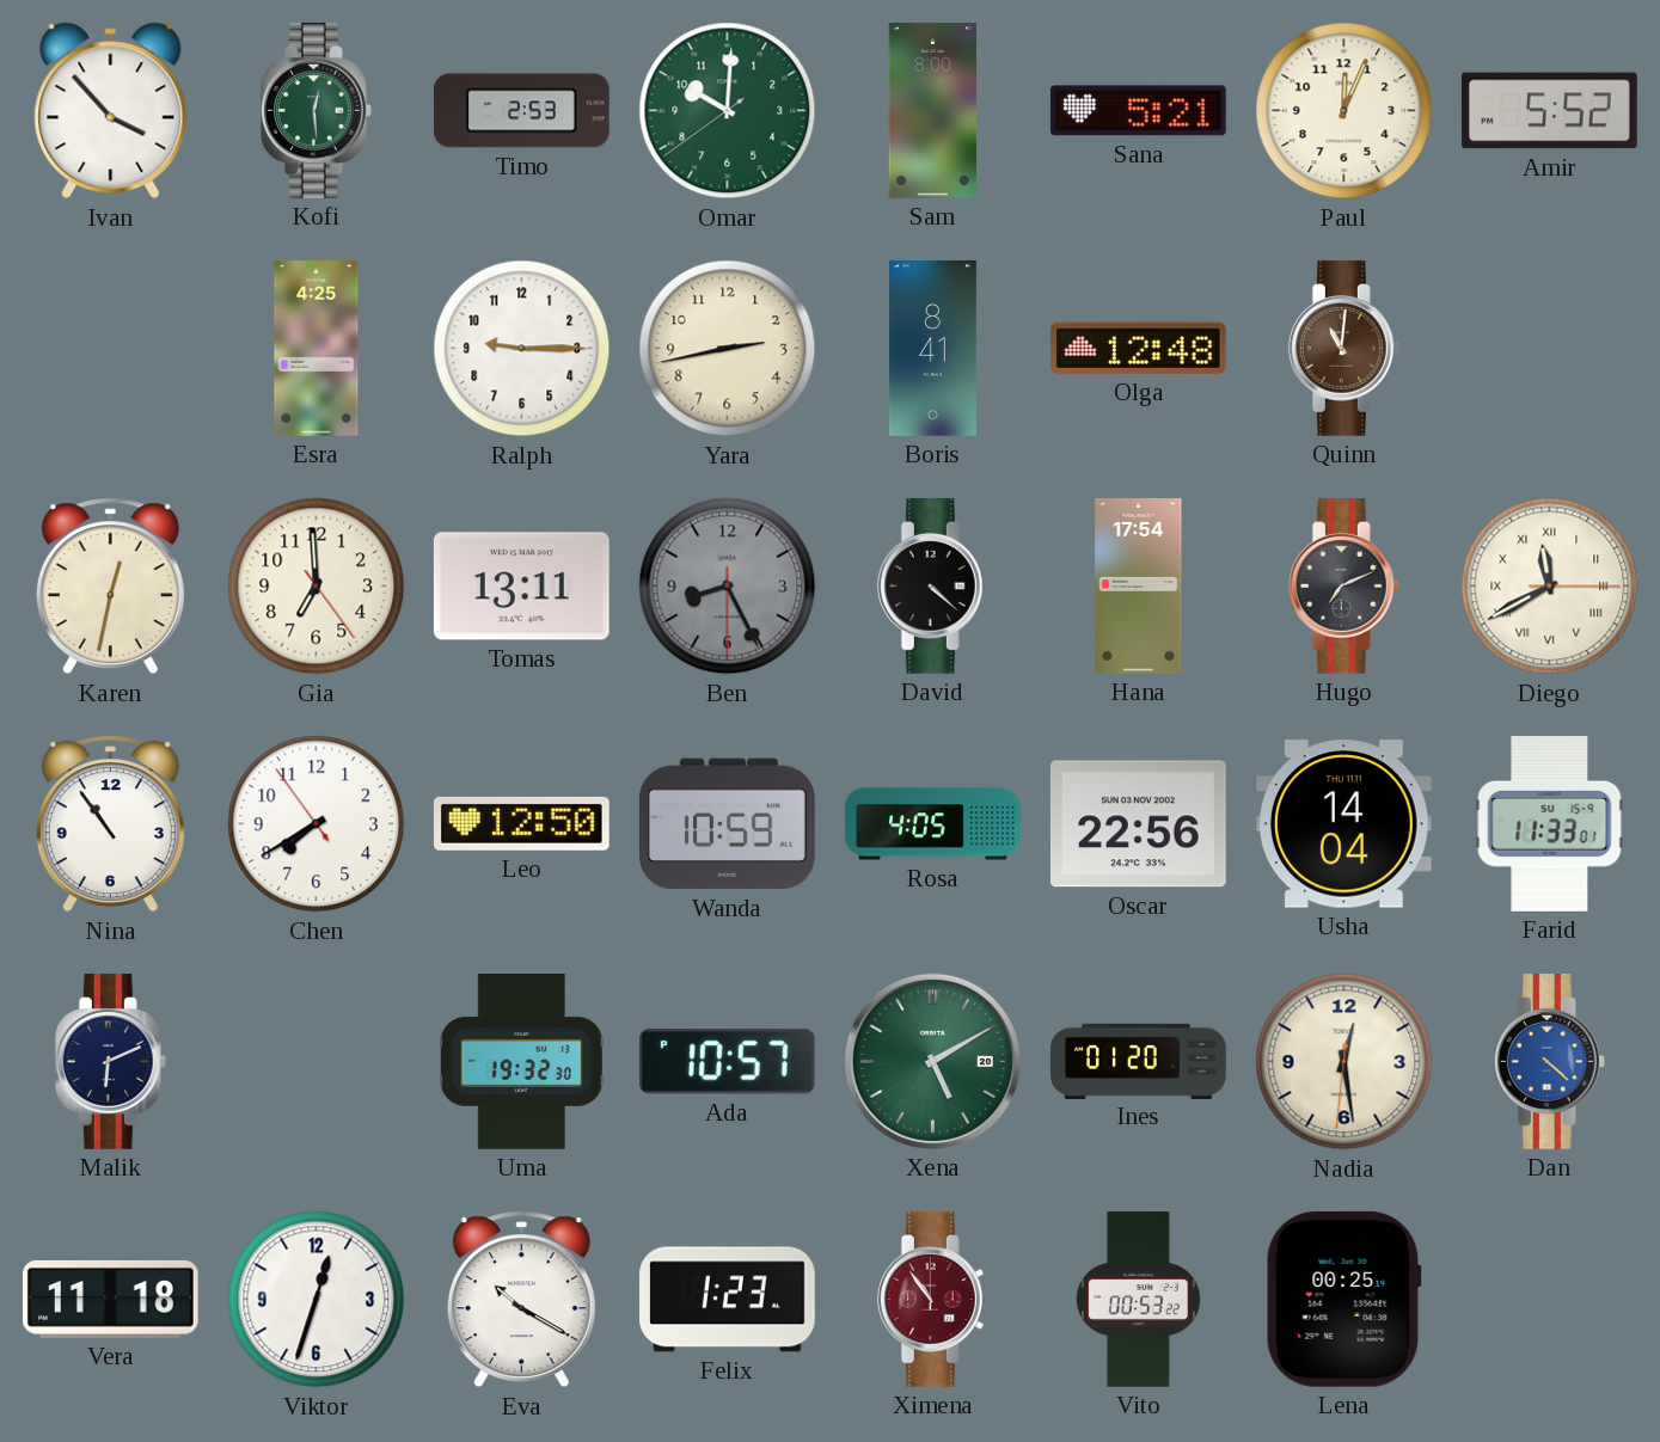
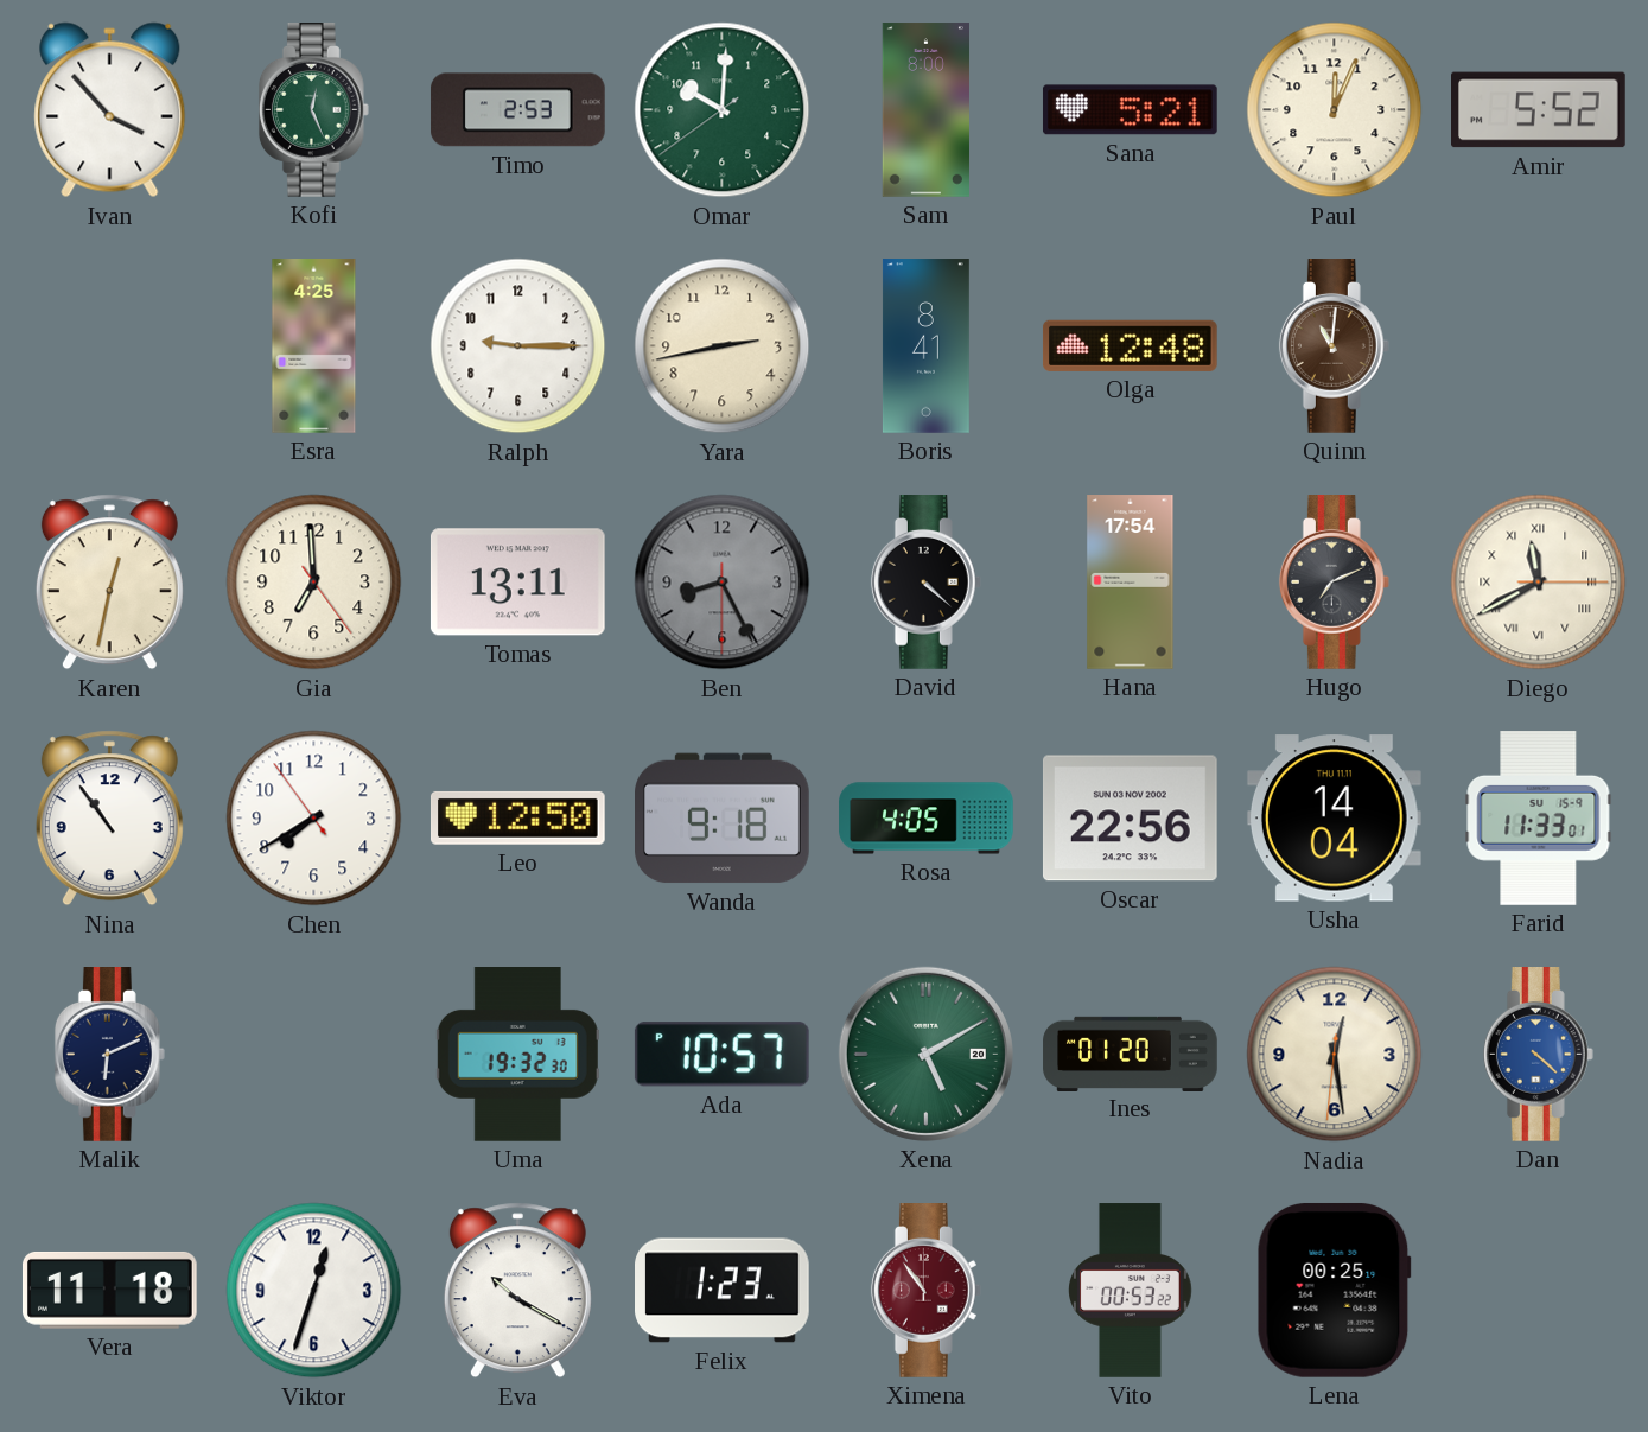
Kofi: 12:29 -> 12:26 (313, 110)
Wanda: 10:59 -> 9:18 (723, 819)
